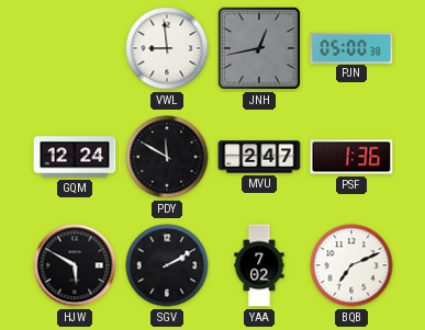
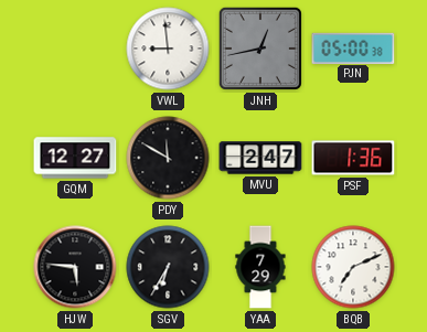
GQM: 12:24 -> 12:27 (75, 158)
HJW: 5:50 -> 5:46 (75, 267)
SGV: 2:10 -> 6:35 (168, 267)
YAA: 7:02 -> 7:29 (260, 267)
